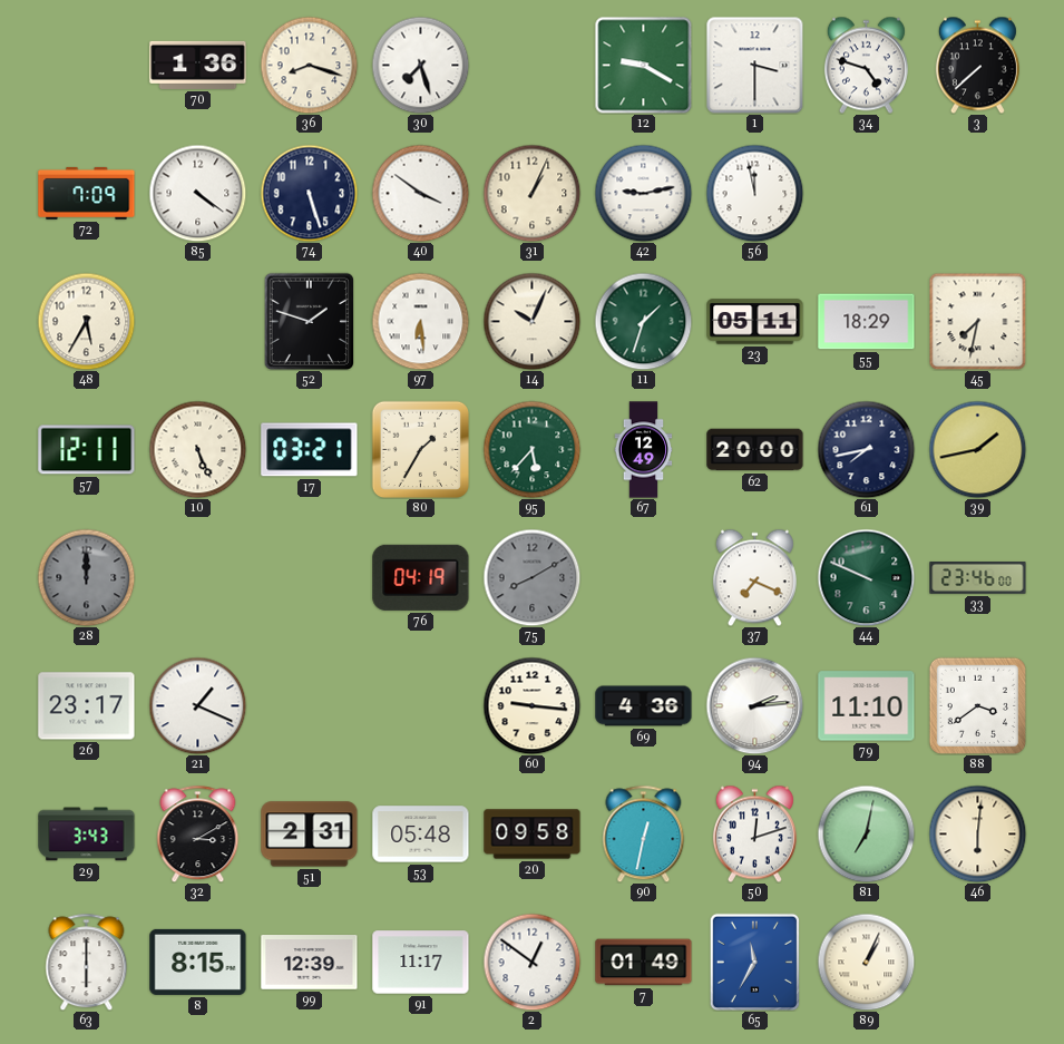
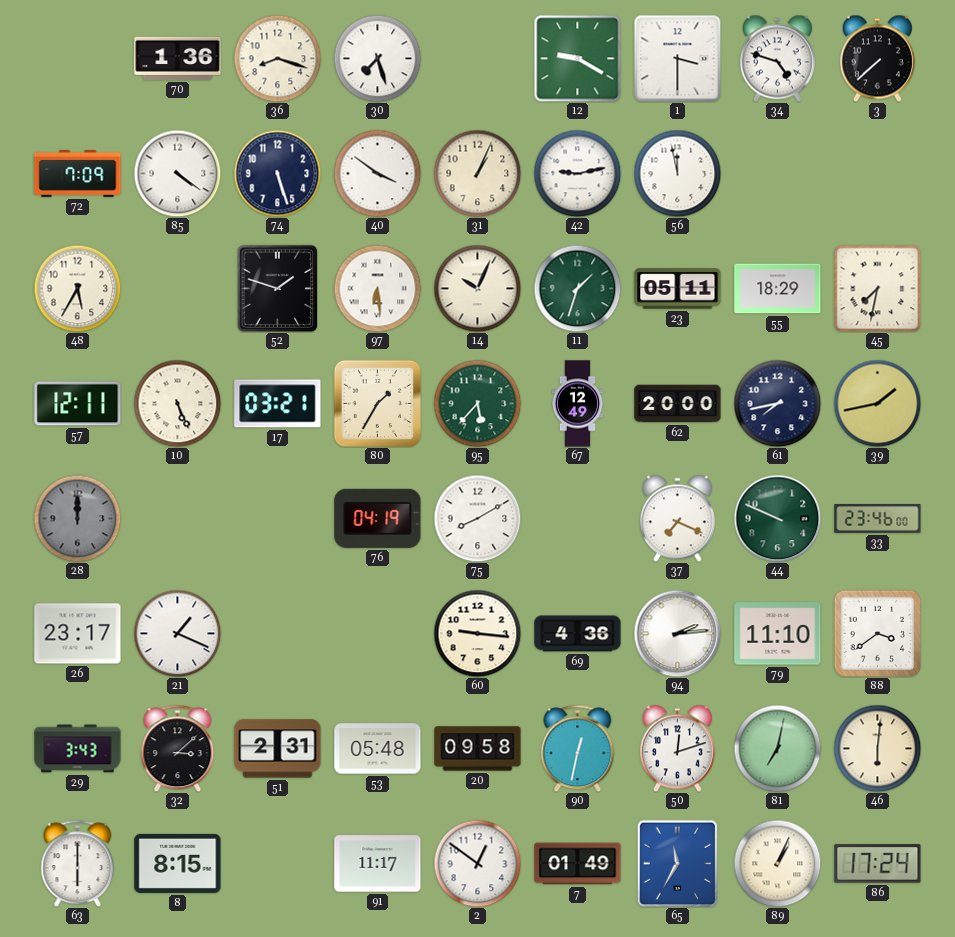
75 dial: grey -> white (477, 518)
32: 3:10 -> 3:08 (178, 748)
99: 12:39 -> none (310, 963)
86: none -> 17:24 (878, 864)
